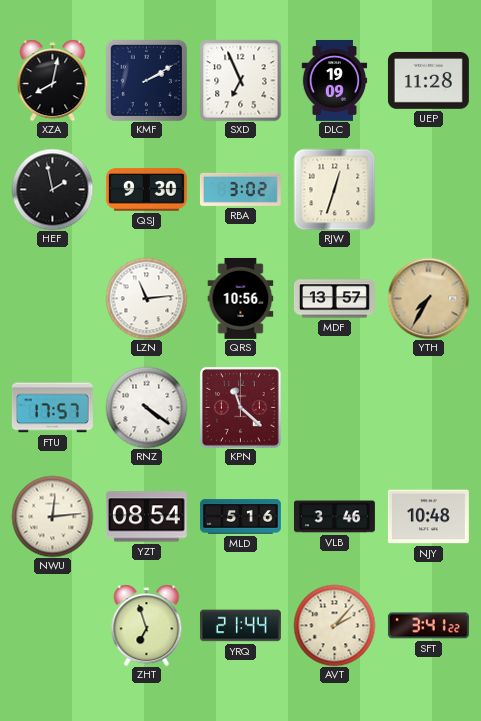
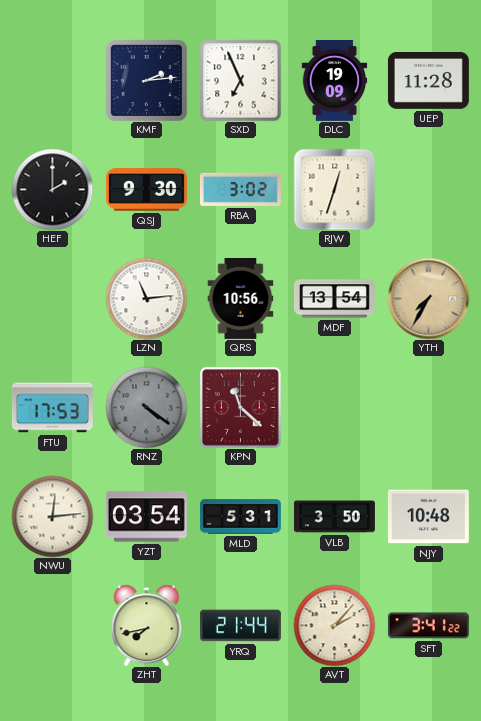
XZA: 8:02 -> none (53, 80)
KMF: 2:10 -> 2:14 (146, 80)
HEF: 1:58 -> 2:00 (52, 189)
MDF: 13:57 -> 13:54 (334, 299)
FTU: 17:57 -> 17:53 (52, 408)
RNZ dial: white -> grey (146, 407)
YZT: 08:54 -> 03:54 (146, 517)
MLD: 5:16 -> 5:31 (240, 517)
VLB: 3:46 -> 3:50 (334, 517)
ZHT: 6:57 -> 7:43 (147, 625)
